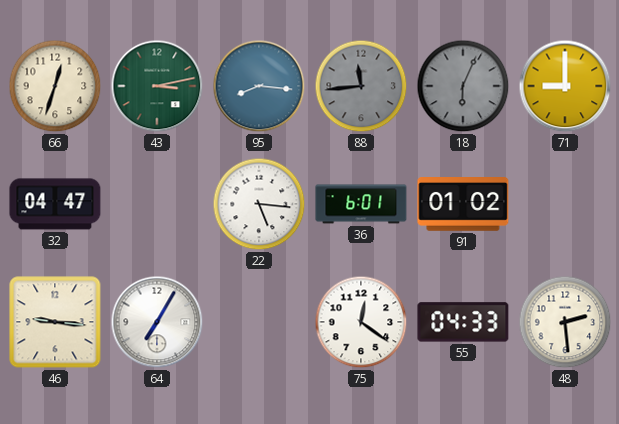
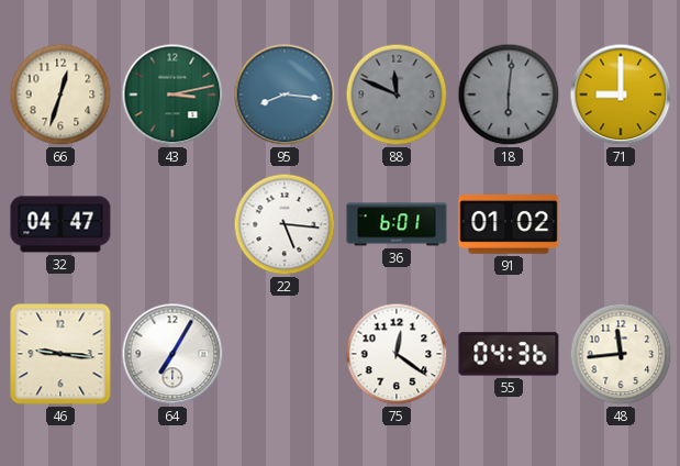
88: 11:44 -> 11:49 (397, 95)
18: 6:04 -> 6:01 (509, 95)
55: 04:33 -> 04:36 (509, 354)
48: 2:29 -> 11:44 (621, 354)
